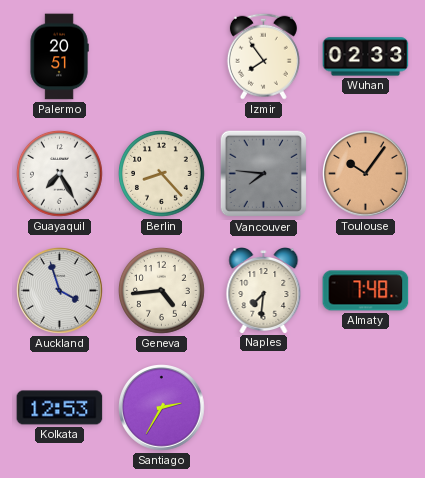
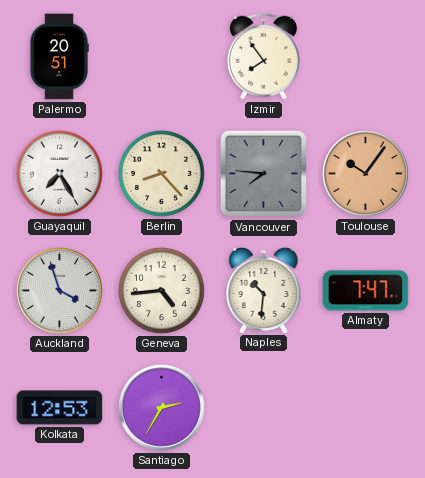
Wuhan: 02:33 -> none (366, 57)
Naples: 7:31 -> 10:31 (264, 291)
Almaty: 7:48 -> 7:47 (366, 291)
